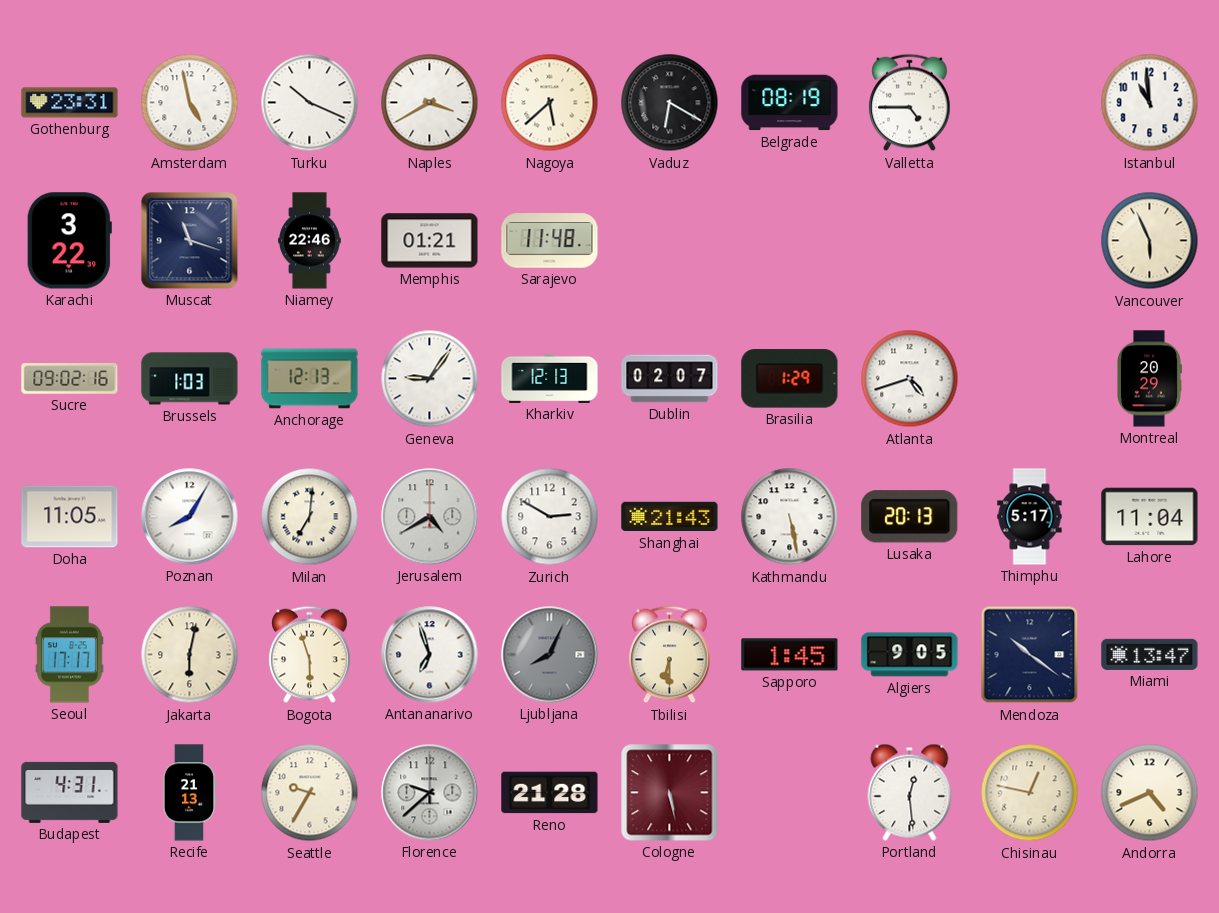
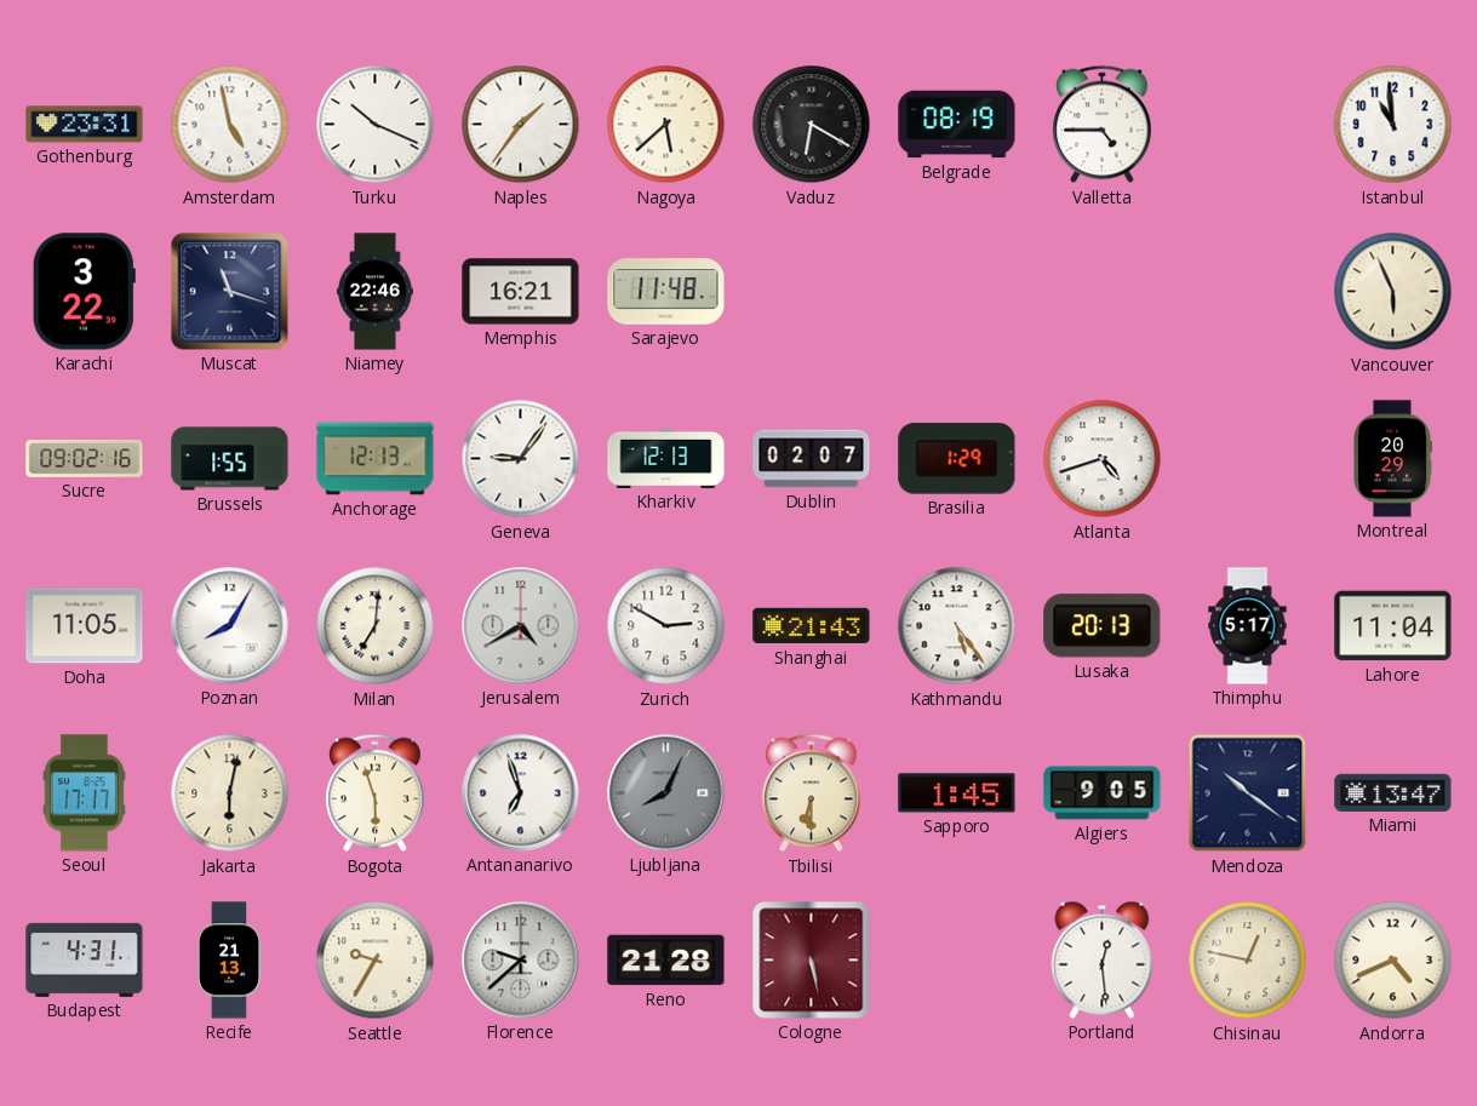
Naples: 3:40 -> 1:36 (521, 125)
Memphis: 01:21 -> 16:21 (521, 292)
Brussels: 1:03 -> 1:55 (230, 459)
Kathmandu: 5:28 -> 5:24 (957, 626)
